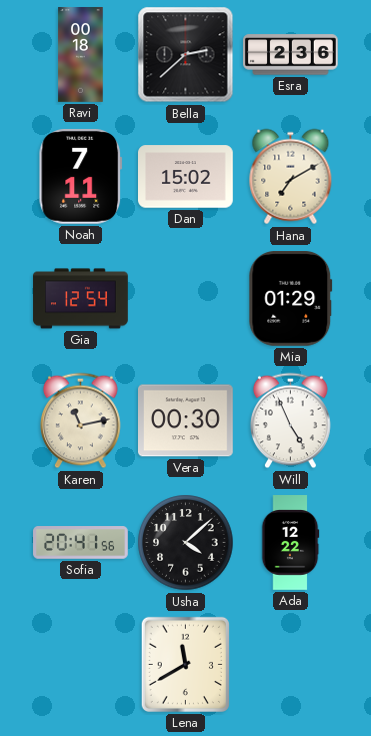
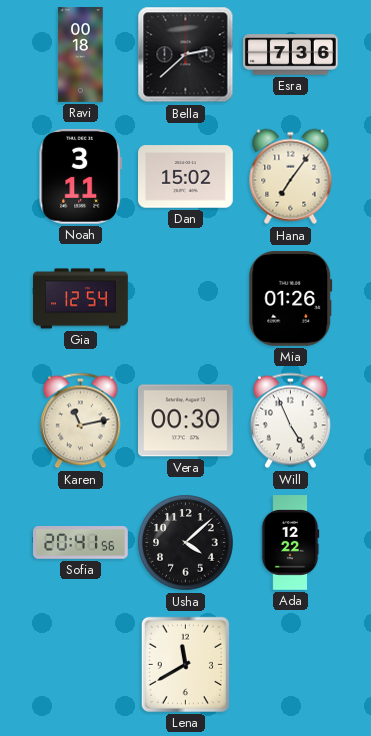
Esra: 2:36 -> 7:36 (291, 55)
Noah: 7:11 -> 3:11 (81, 176)
Hana: 7:10 -> 7:06 (291, 177)
Mia: 01:29 -> 01:26 (291, 299)
